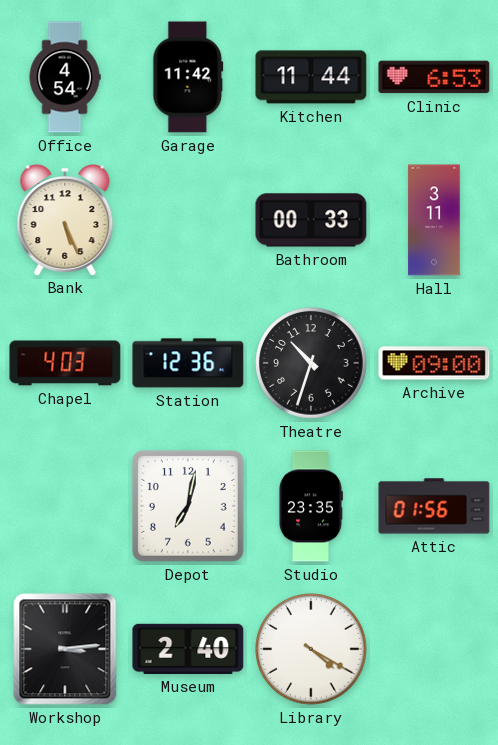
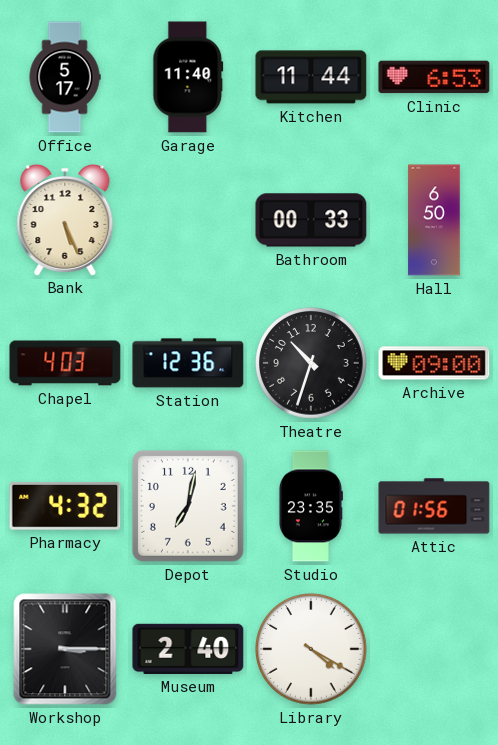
Office: 4:54 -> 5:17 (65, 77)
Garage: 11:42 -> 11:40 (188, 77)
Hall: 3:11 -> 6:50 (434, 220)
Pharmacy: none -> 4:32 (65, 506)
Workshop: 3:14 -> 3:15 (65, 649)
